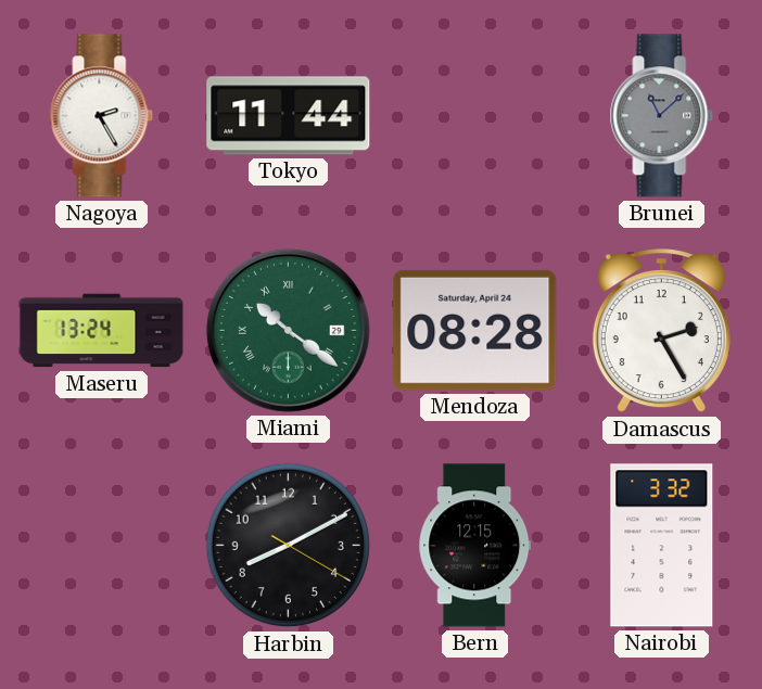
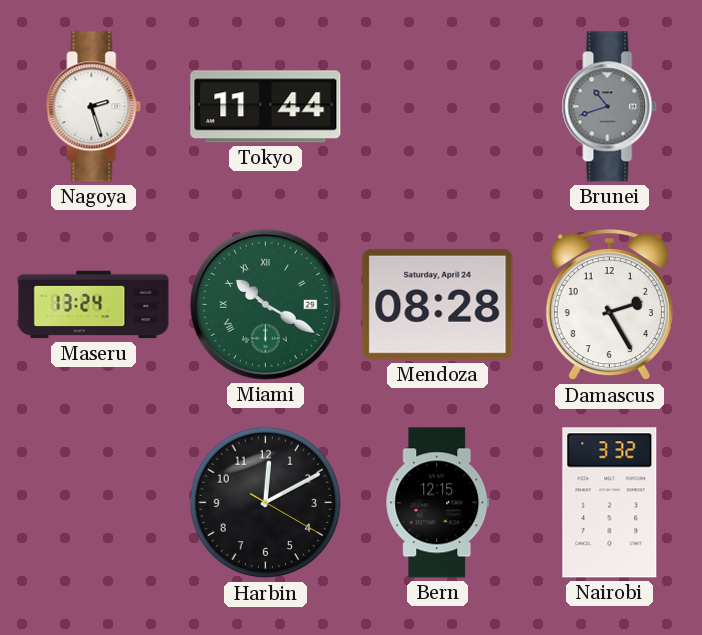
Nagoya: 2:25 -> 2:27 (94, 107)
Brunei: 11:08 -> 10:42 (610, 107)
Miami: 10:21 -> 10:20 (265, 304)
Harbin: 8:10 -> 12:10 (266, 503)
